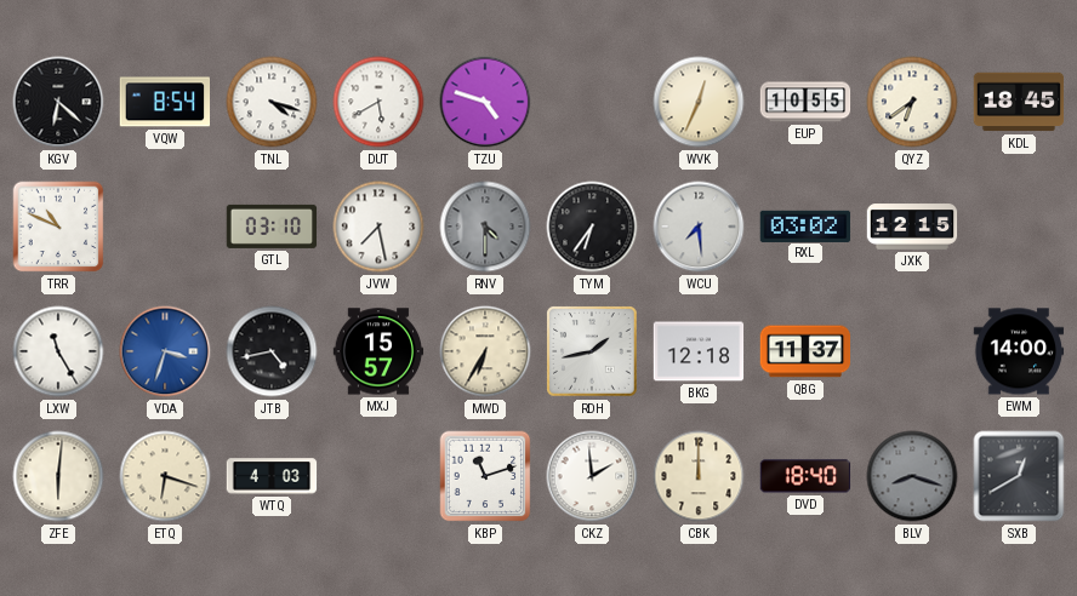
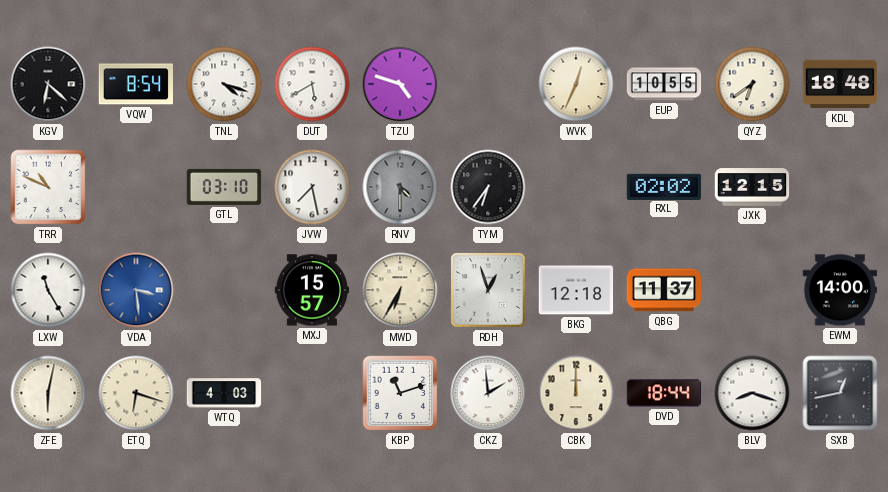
KDL: 18:45 -> 18:48 (840, 84)
WCU: 7:29 -> none (699, 227)
RXL: 03:02 -> 02:02 (664, 186)
VDA: 3:33 -> 3:29 (136, 290)
JTB: 4:43 -> none (272, 351)
RDH: 1:43 -> 12:57 (488, 290)
ZFE: 6:01 -> 6:02 (48, 393)
DVD: 18:40 -> 18:44 (664, 393)
BLV dial: grey -> white (752, 393)
SXB: 12:40 -> 12:43 (840, 393)
